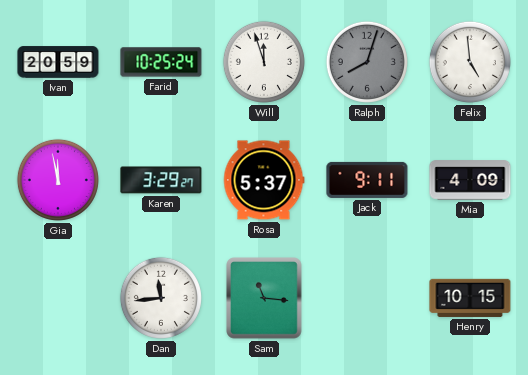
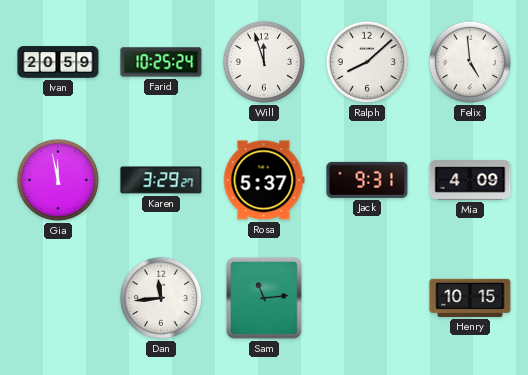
Ralph: 8:03 -> 8:08 (367, 62)
Ralph dial: grey -> white (367, 62)
Jack: 9:11 -> 9:31 (367, 180)
Sam: 11:16 -> 11:14 (264, 298)
